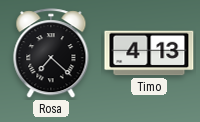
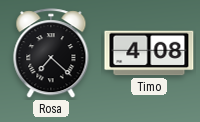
Timo: 4:13 -> 4:08 (149, 53)
